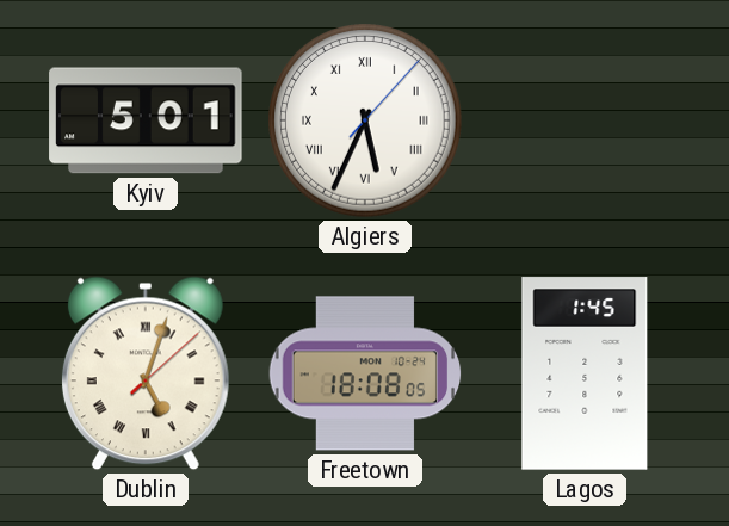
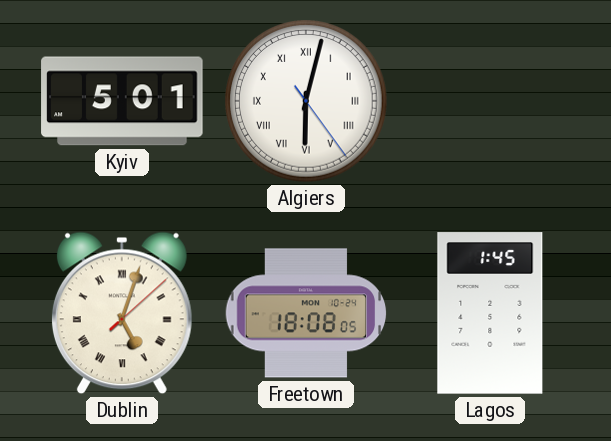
Algiers: 5:34 -> 6:02 (307, 102)
